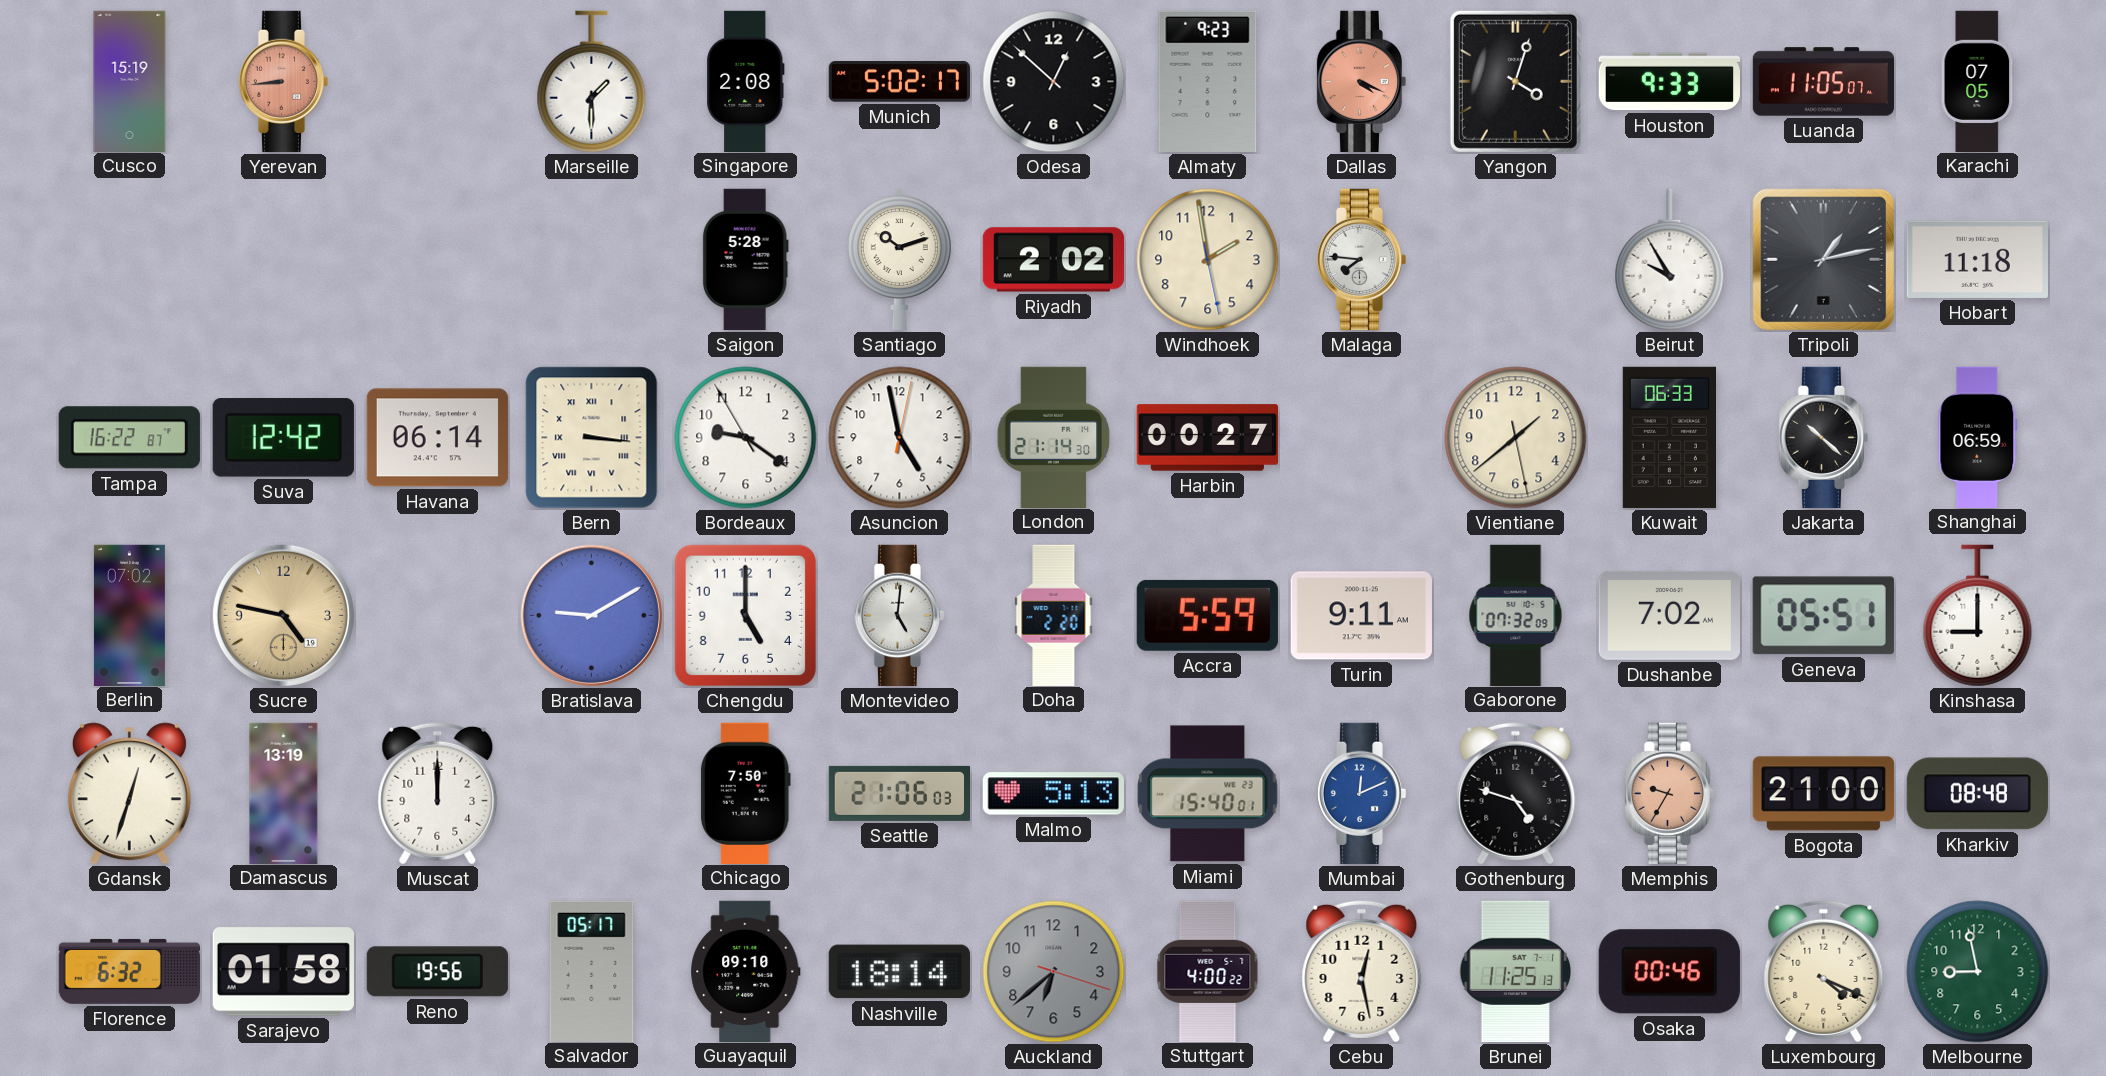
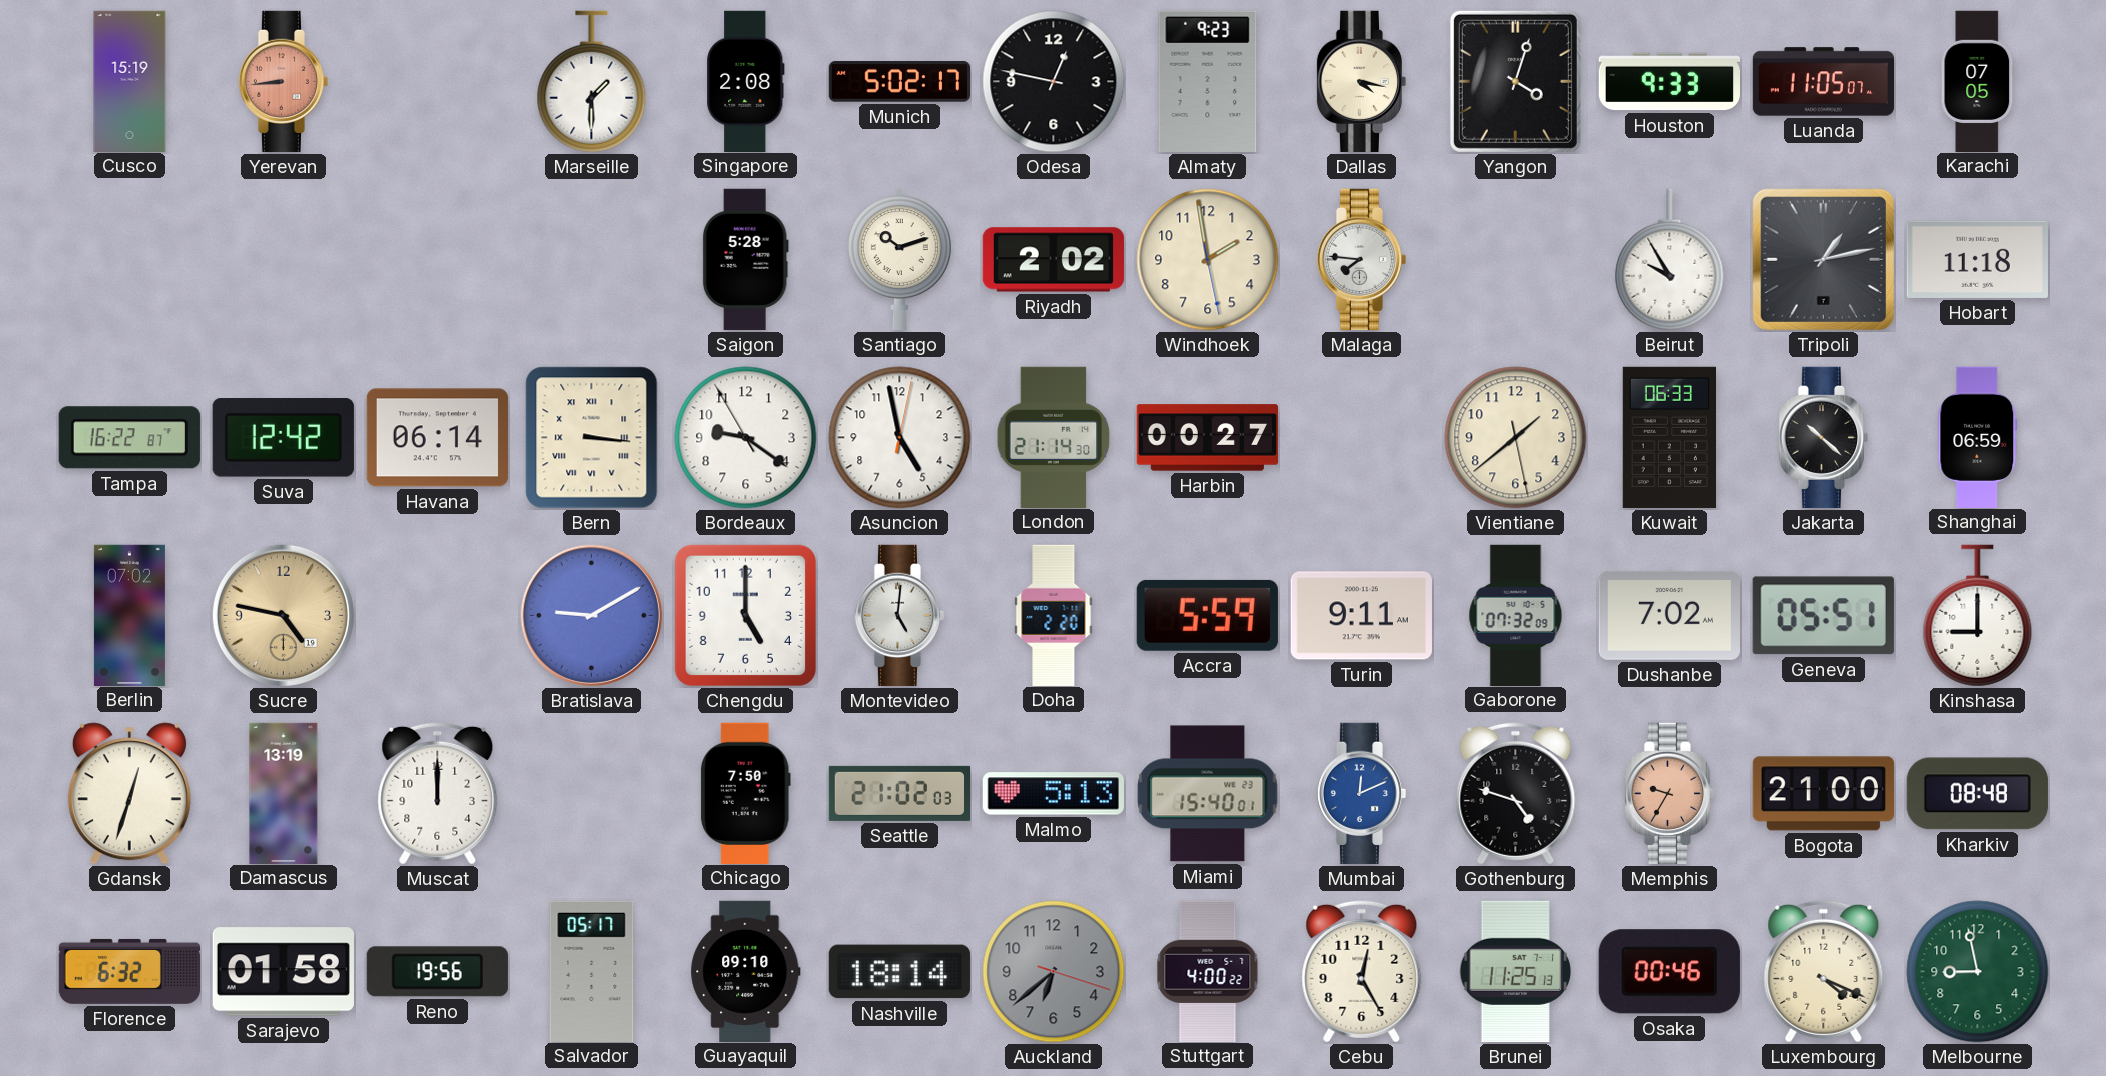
Odesa: 12:52 -> 12:47 (1054, 82)
Dallas: 4:19 -> 4:17 (1361, 81)
Dallas dial: salmon -> cream (1361, 81)
Seattle: 21:06 -> 21:02 (899, 793)
Cebu: 12:28 -> 12:25 (1362, 971)
